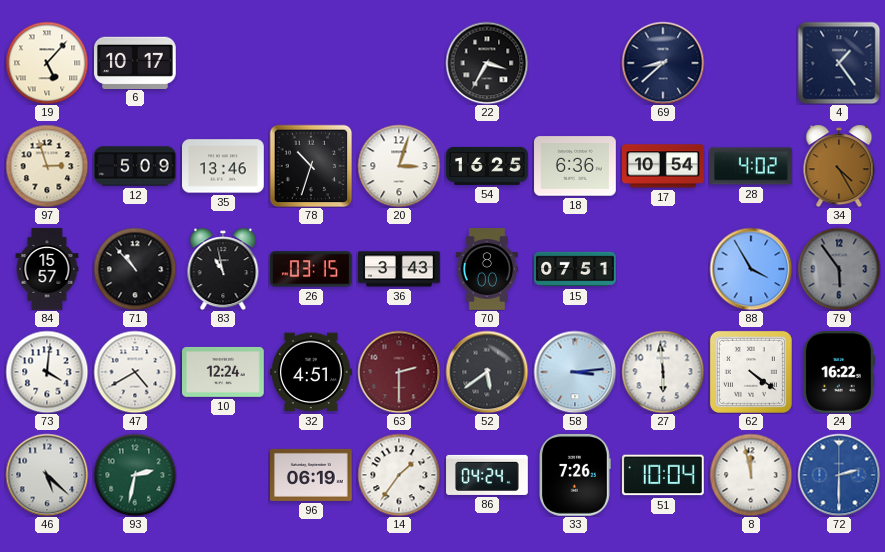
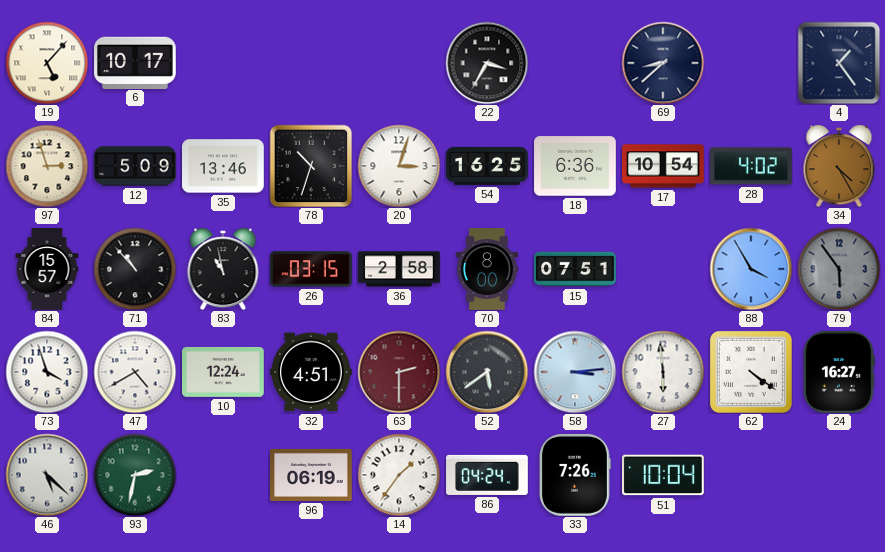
36: 3:43 -> 2:58 (399, 269)
73: 4:01 -> 3:57 (47, 372)
24: 16:22 -> 16:27 (839, 373)
8: 11:58 -> none (751, 475)
72: 2:30 -> none (839, 475)
